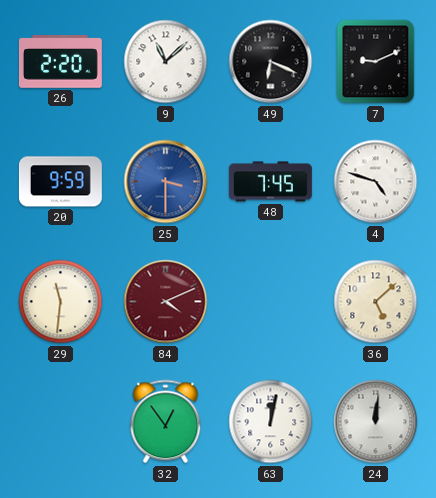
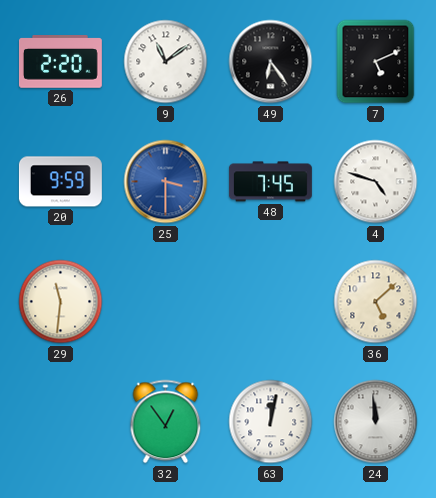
9: 11:08 -> 11:09 (166, 62)
49: 6:19 -> 6:24 (271, 62)
7: 9:11 -> 5:11 (376, 62)
84: 4:11 -> none (166, 302)
24: 12:01 -> 11:59 (376, 422)
